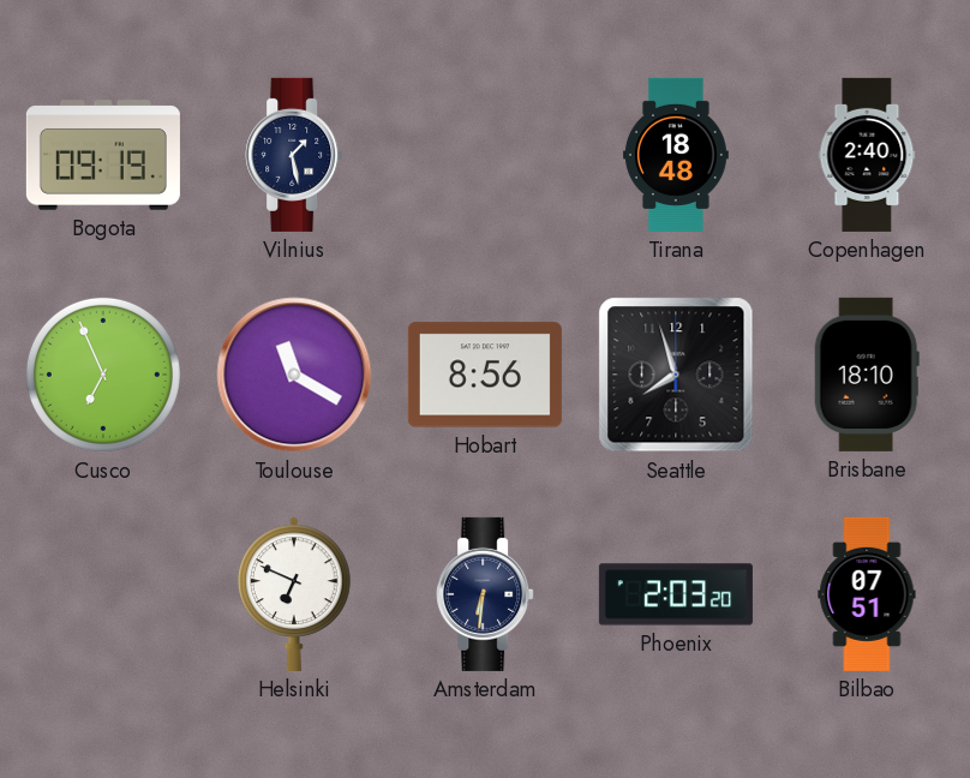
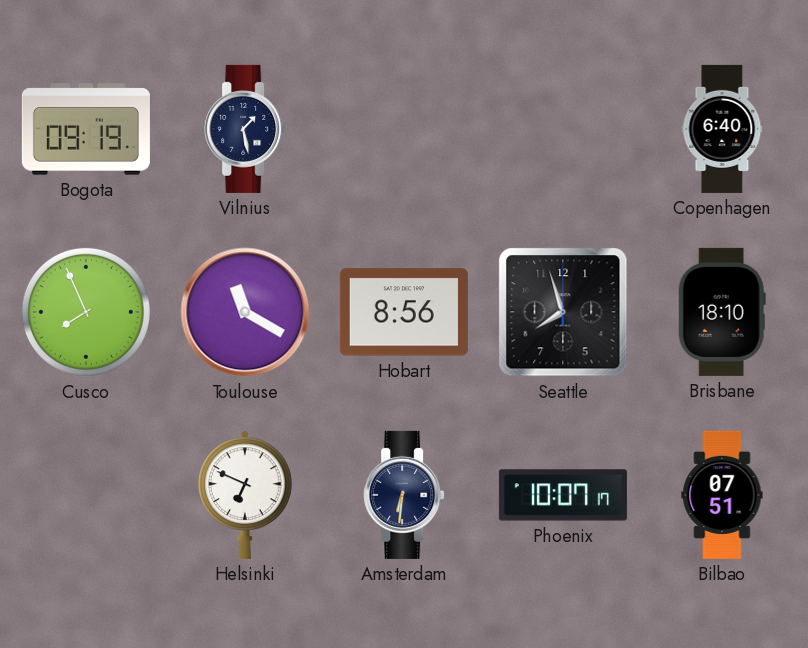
Tirana: 18:48 -> none (676, 155)
Copenhagen: 2:40 -> 6:40 (722, 129)
Cusco: 6:56 -> 7:56 (86, 312)
Phoenix: 2:03 -> 10:07 (563, 495)
